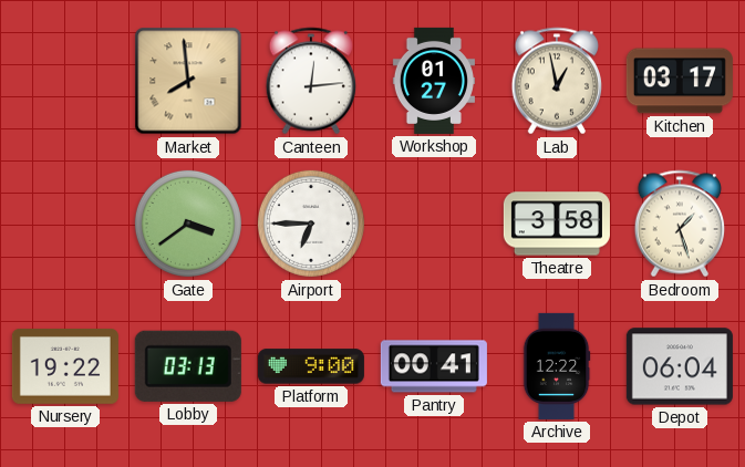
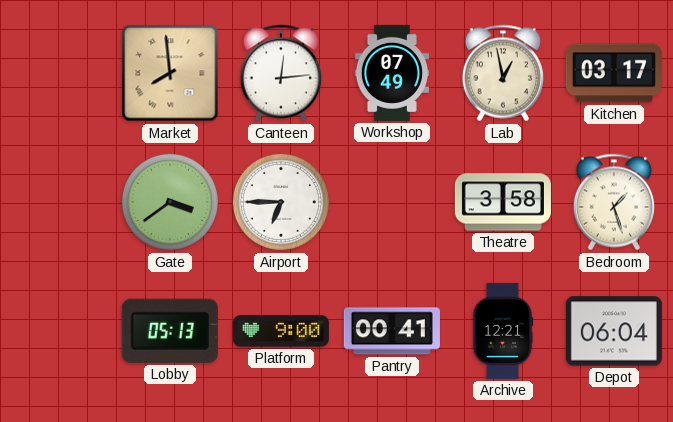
Workshop: 01:27 -> 07:49 (392, 73)
Nursery: 19:22 -> none (65, 366)
Lobby: 03:13 -> 05:13 (170, 331)
Archive: 12:22 -> 12:21 (503, 331)
